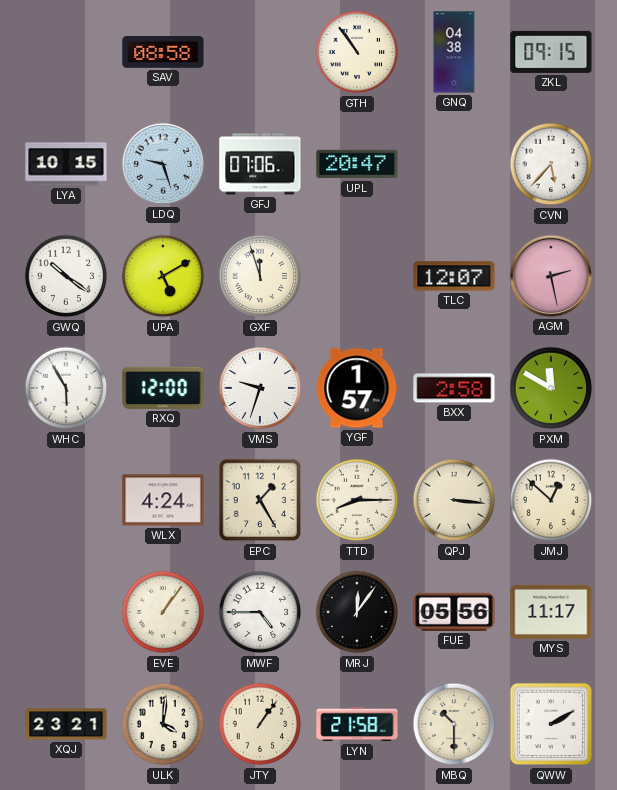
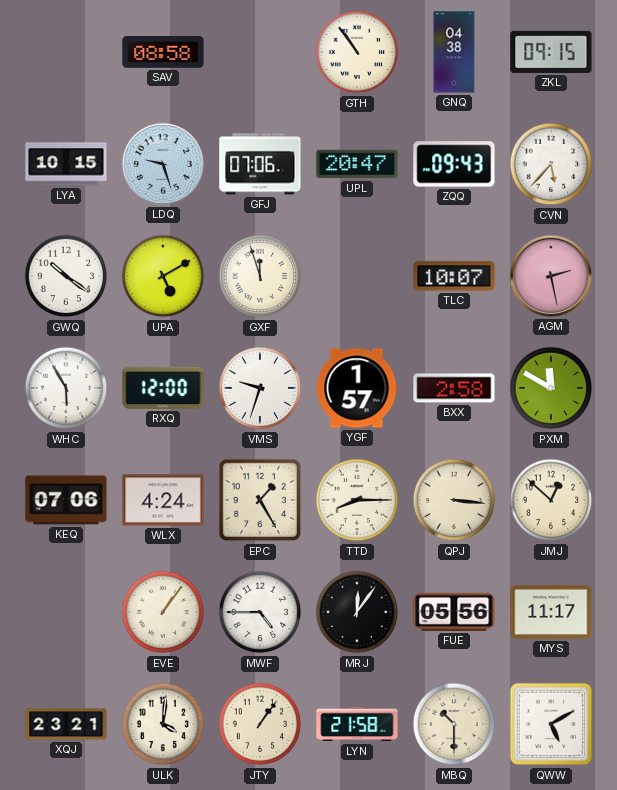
ZQQ: none -> 09:43 (454, 164)
TLC: 12:07 -> 10:07 (454, 276)
KEQ: none -> 07:06 (66, 500)
QWW: 2:10 -> 5:10 (551, 724)
